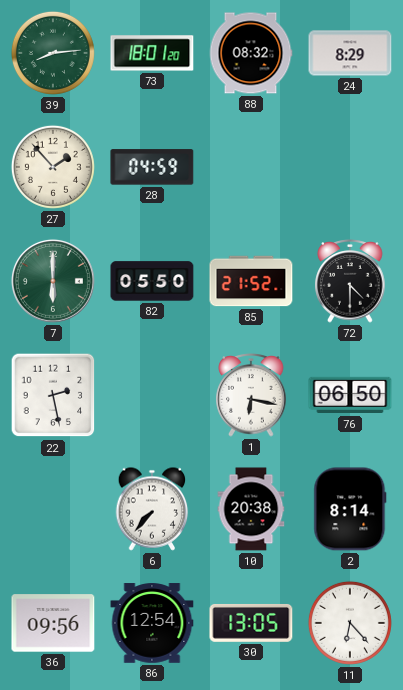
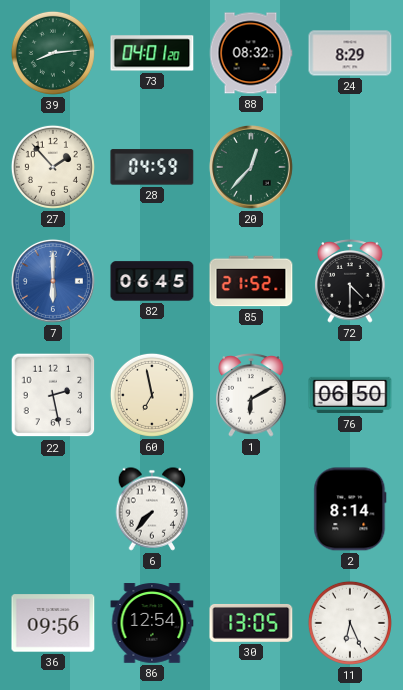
73: 18:01 -> 04:01 (152, 53)
20: none -> 12:37 (251, 167)
7 dial: green -> blue (53, 281)
82: 05:50 -> 06:45 (152, 281)
60: none -> 6:58 (152, 395)
1: 6:17 -> 6:10 (251, 395)
10: 20:38 -> none (251, 509)
11: 6:23 -> 6:26 (350, 623)
